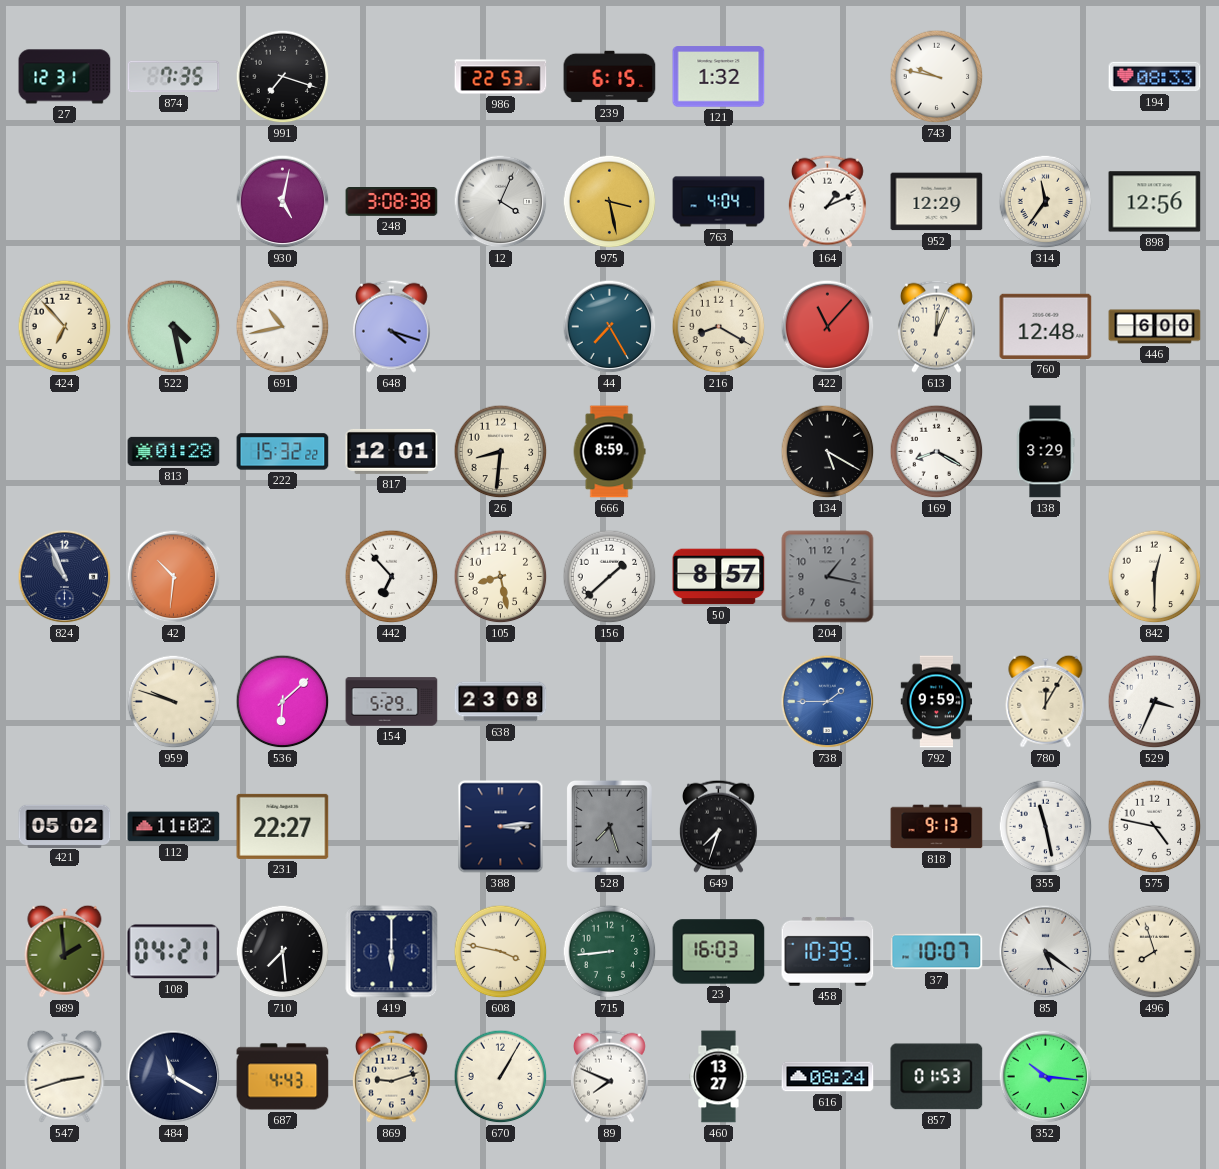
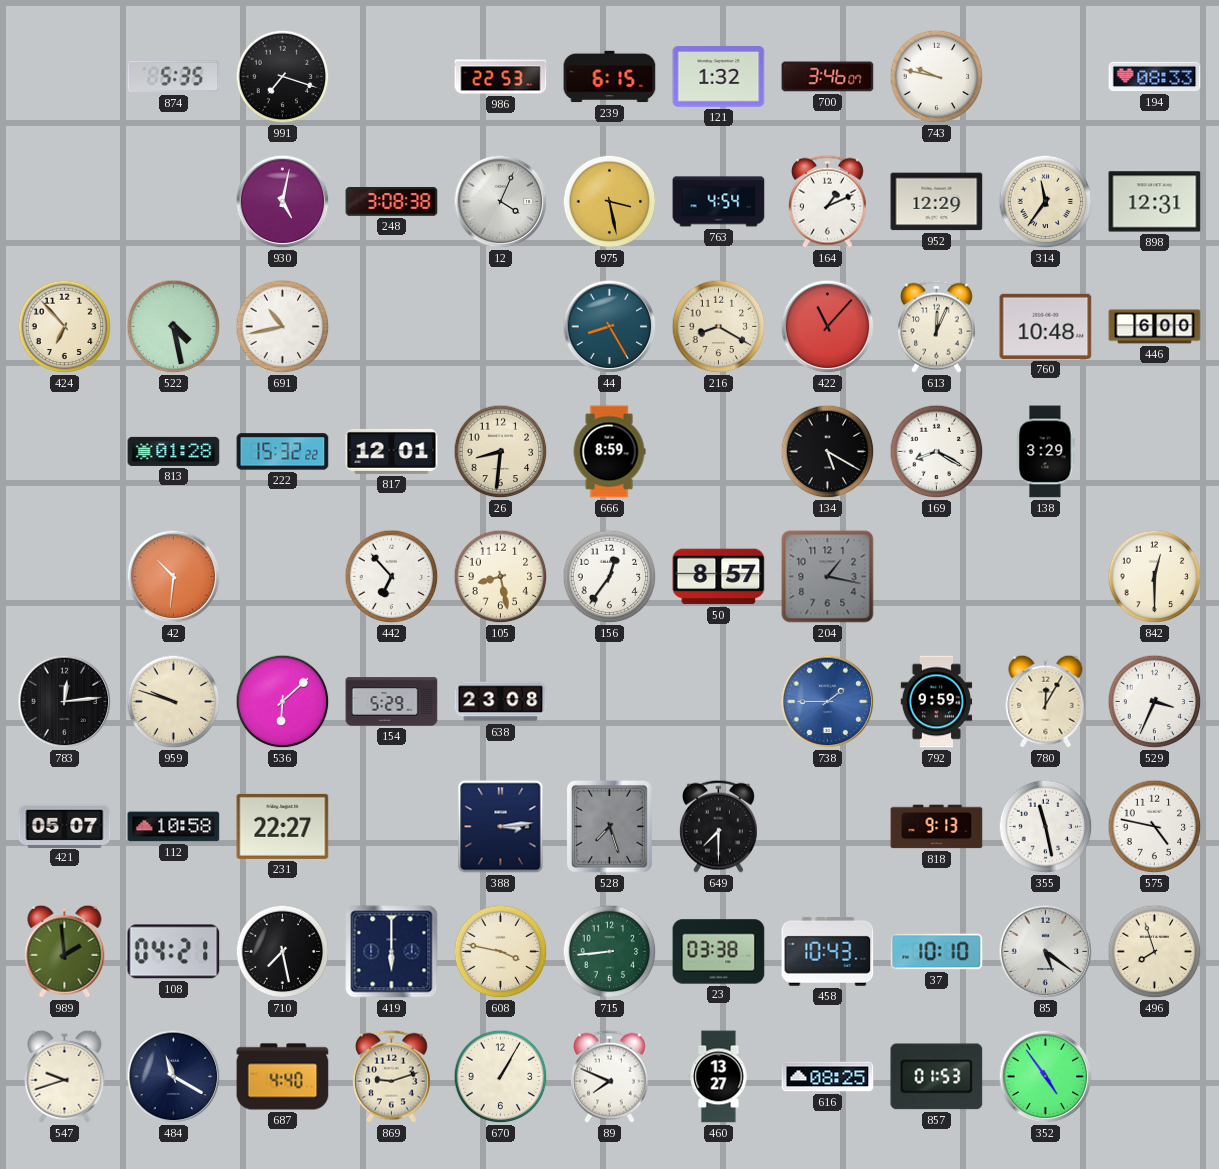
27: 12:31 -> none (65, 77)
874: 7:35 -> 5:35 (174, 77)
700: none -> 3:46 (828, 77)
763: 4:04 -> 4:54 (719, 202)
898: 12:56 -> 12:31 (1155, 202)
648: 4:18 -> none (391, 326)
44: 7:25 -> 8:25 (610, 327)
760: 12:48 -> 10:48 (1046, 326)
824: 10:56 -> none (65, 577)
156: 1:38 -> 12:36 (610, 577)
783: none -> 12:14 (65, 702)
421: 05:02 -> 05:07 (65, 826)
112: 11:02 -> 10:58 (174, 827)
649: 7:33 -> 7:30 (718, 826)
710: 7:29 -> 7:28 (283, 952)
23: 16:03 -> 03:38 (719, 952)
458: 10:39 -> 10:43 (828, 951)
37: 10:07 -> 10:10 (937, 952)
547: 2:42 -> 9:42 (65, 1076)
687: 4:43 -> 4:40 (283, 1077)
616: 08:24 -> 08:25 (828, 1077)
352: 10:16 -> 4:54 (1046, 1077)
